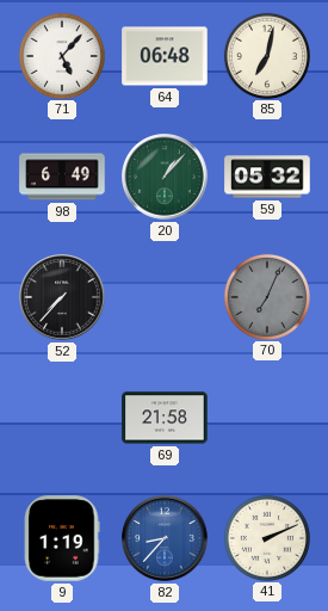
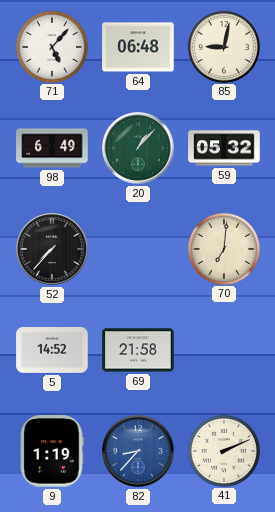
85: 7:02 -> 9:02 (223, 46)
70: 7:04 -> 7:01 (223, 248)
70 dial: grey -> cream (223, 248)
5: none -> 14:52 (52, 351)
